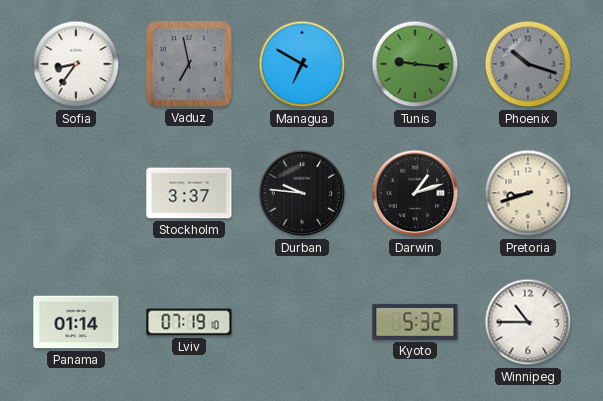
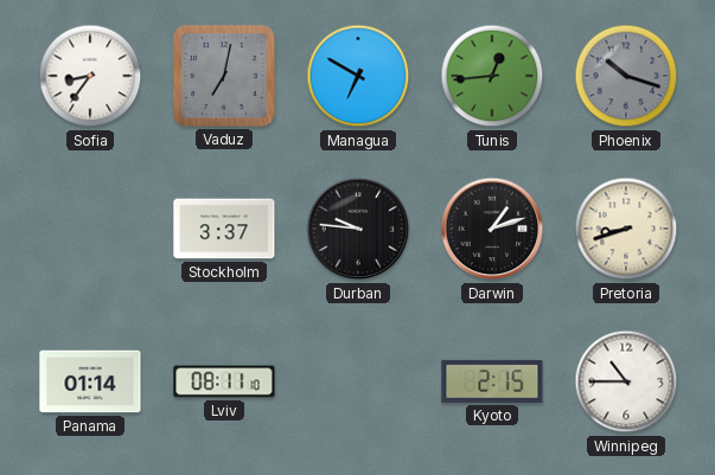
Vaduz: 6:58 -> 7:02 (224, 76)
Tunis: 9:16 -> 12:44 (492, 76)
Lviv: 07:19 -> 08:11 (224, 381)
Kyoto: 5:32 -> 2:15 (492, 381)
